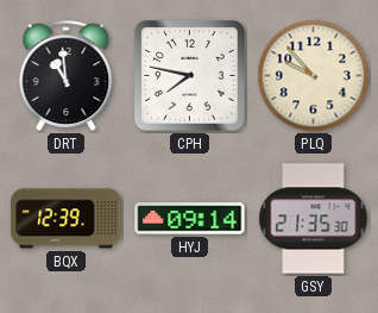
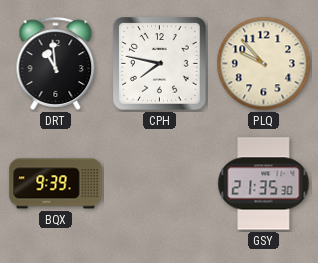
BQX: 12:39 -> 9:39 (56, 184)
HYJ: 09:14 -> none (190, 219)
